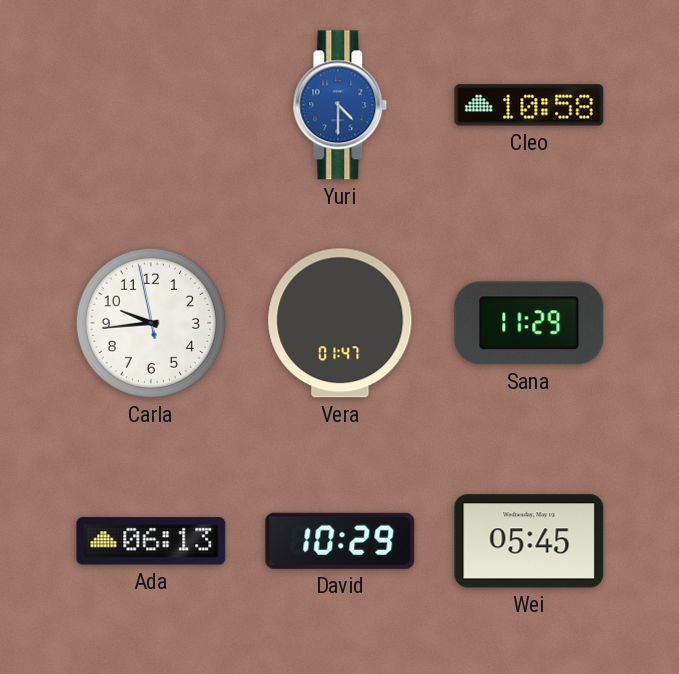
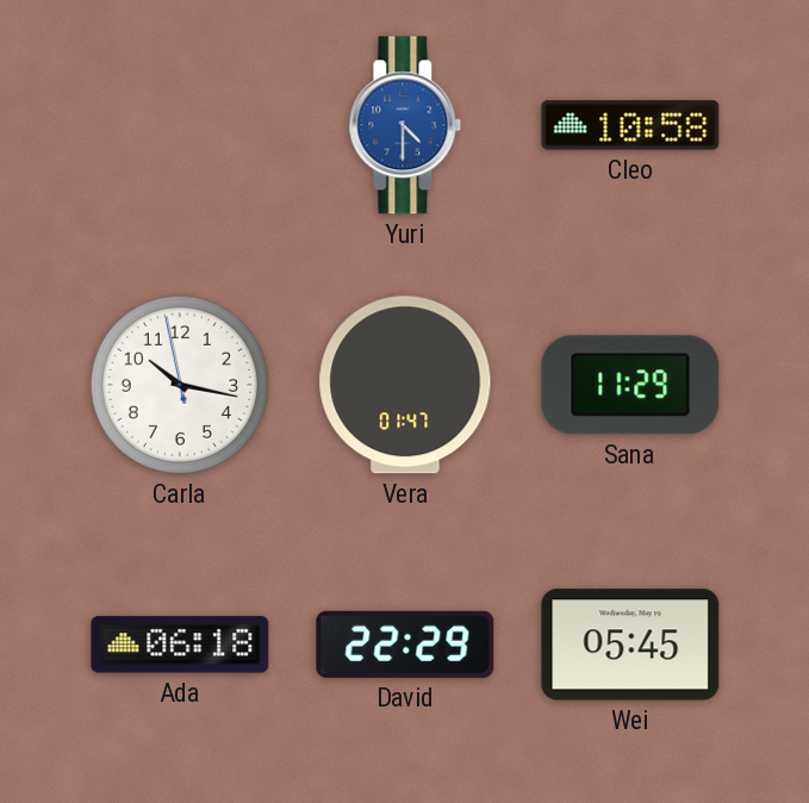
Carla: 9:43 -> 10:16 (180, 385)
Ada: 06:13 -> 06:18 (180, 645)
David: 10:29 -> 22:29 (405, 645)
